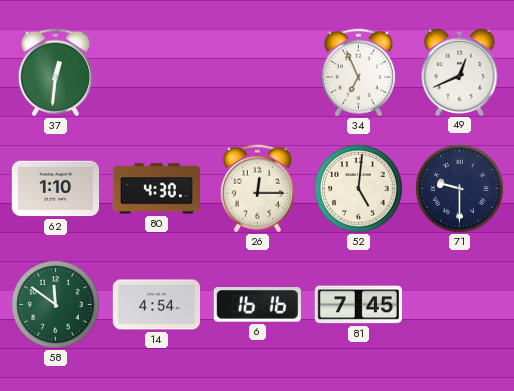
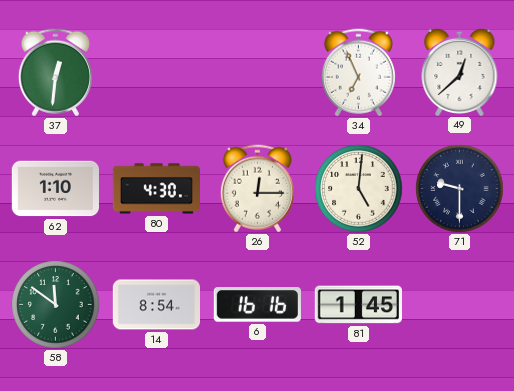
49: 12:41 -> 12:38 (460, 71)
14: 4:54 -> 8:54 (156, 305)
81: 7:45 -> 1:45 (358, 305)
